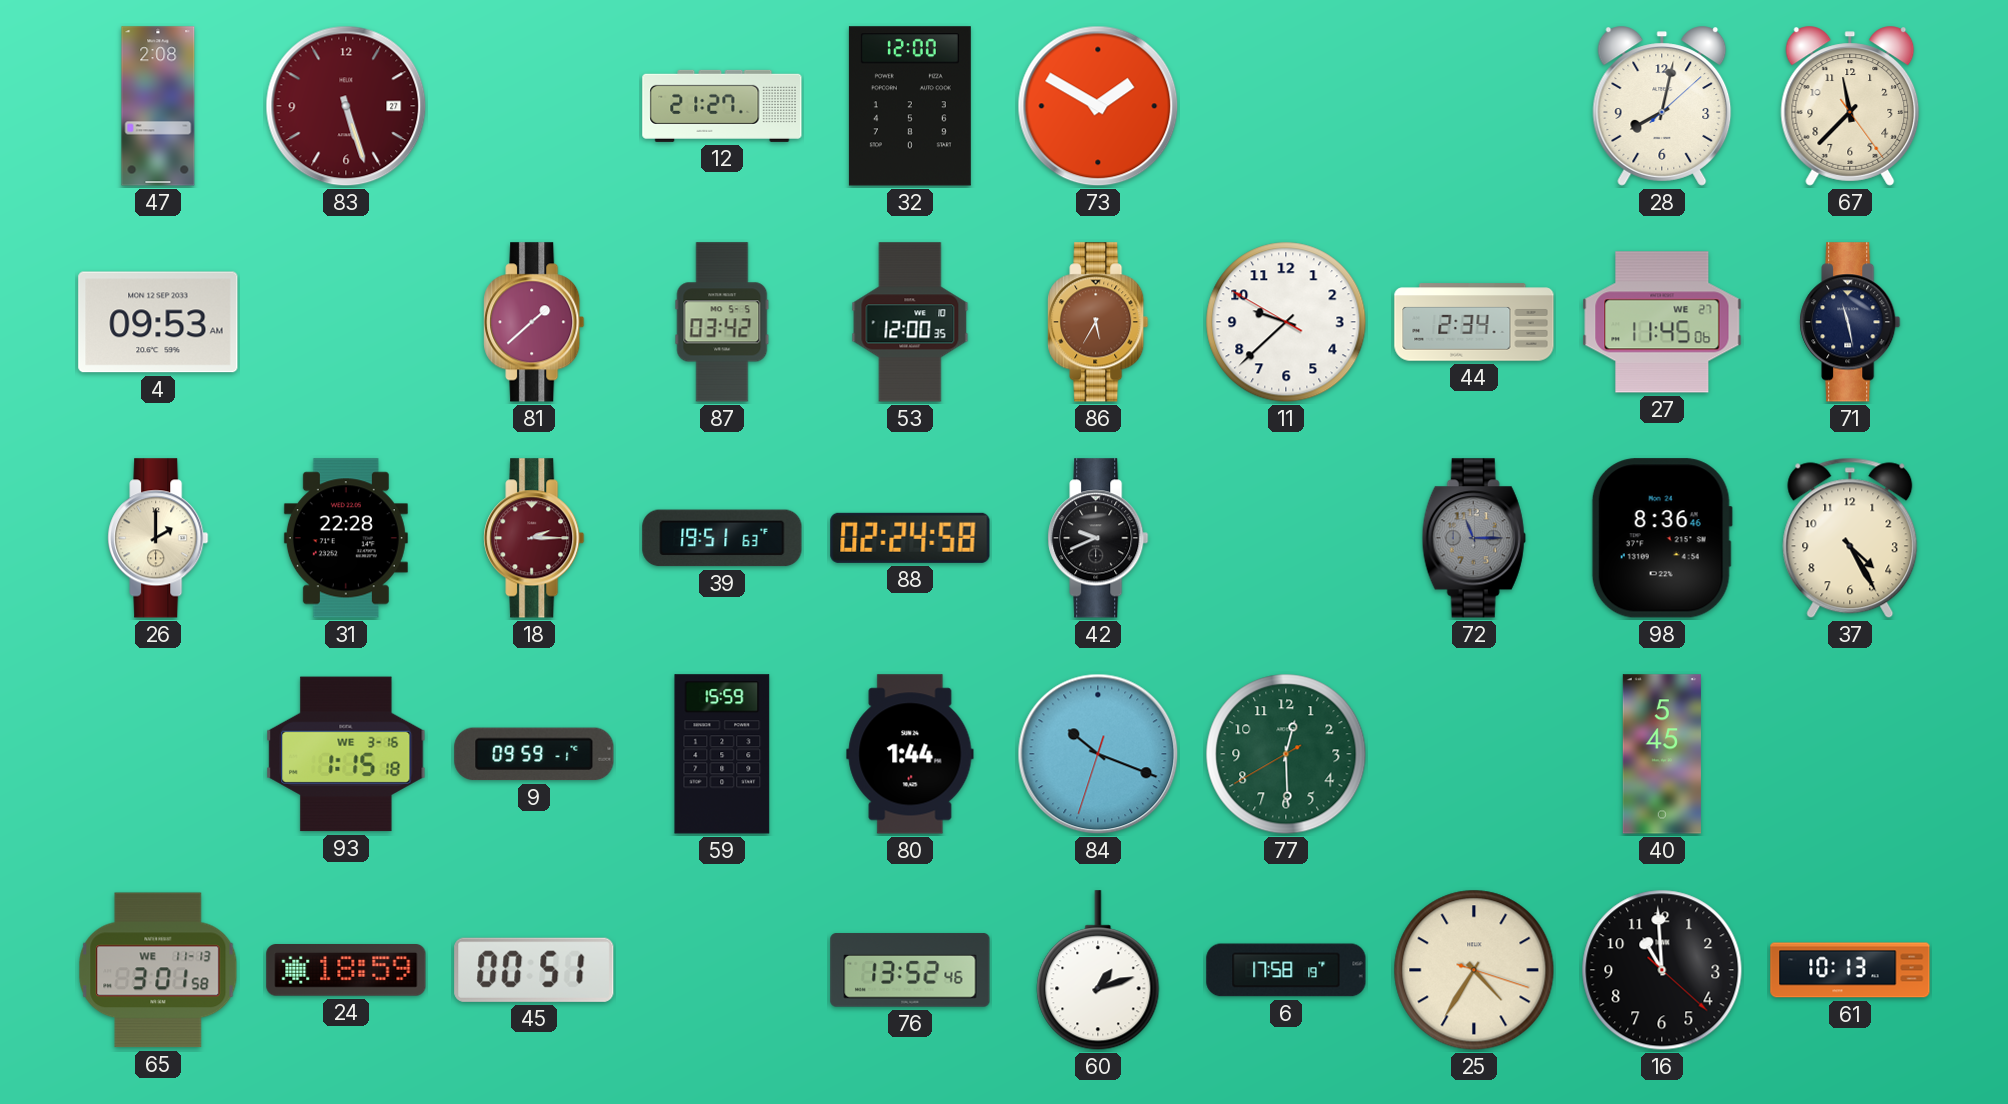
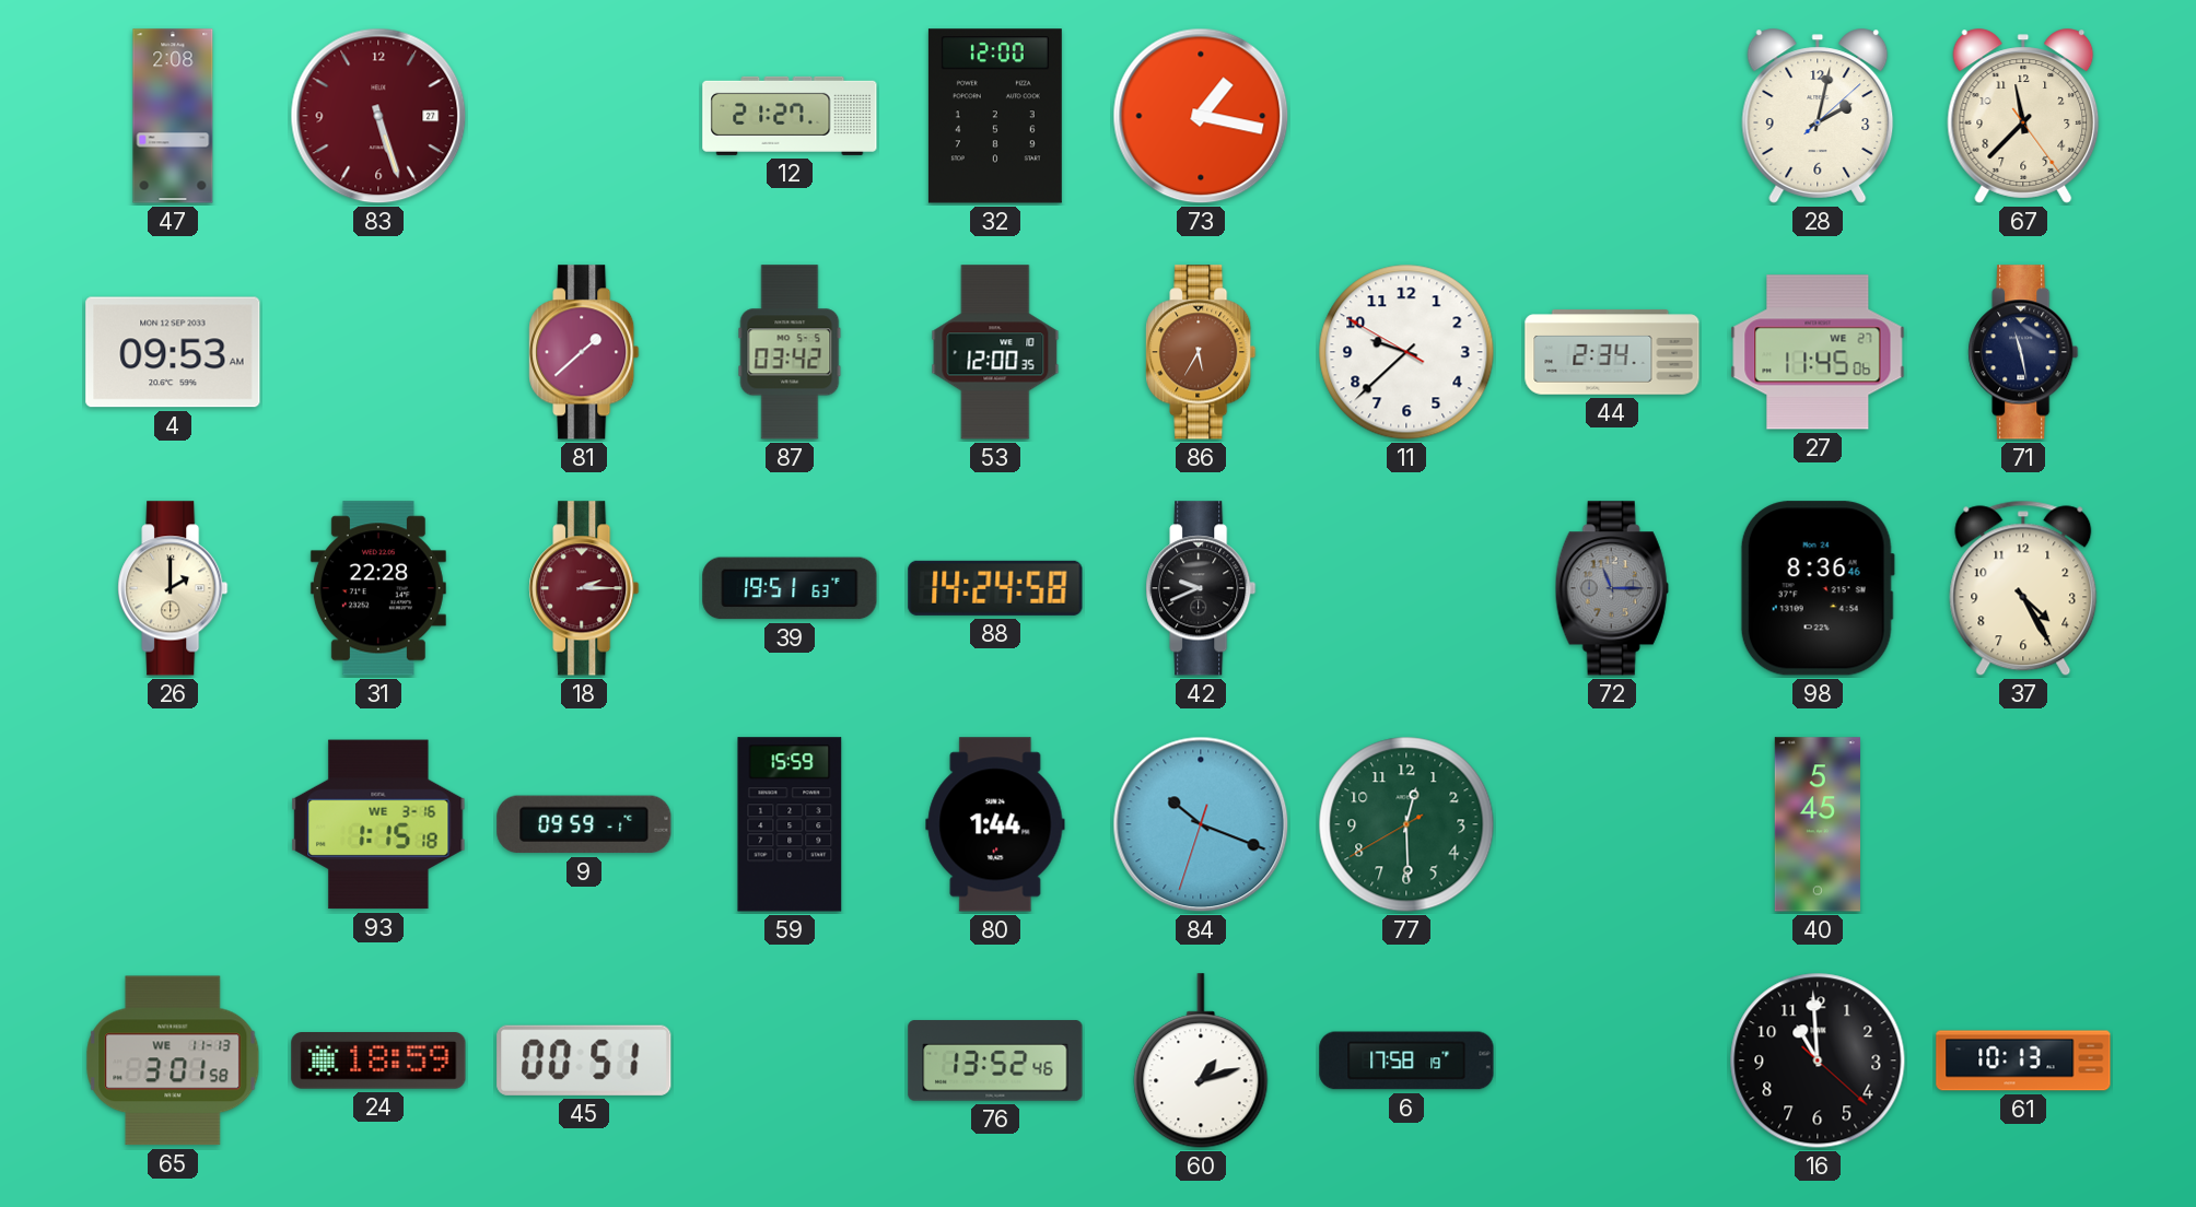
73: 1:50 -> 1:17 (1201, 116)
28: 8:02 -> 2:02 (1818, 116)
88: 02:24 -> 14:24 (995, 588)
25: 4:35 -> none (1474, 970)
